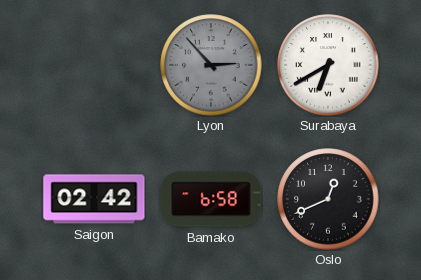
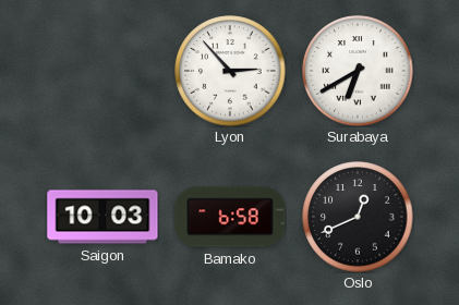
Lyon dial: grey -> white (230, 71)
Saigon: 02:42 -> 10:03 (102, 217)
